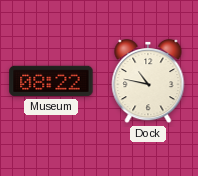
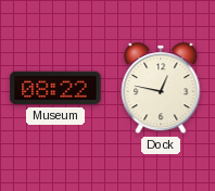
Dock: 10:47 -> 12:47 (161, 88)
